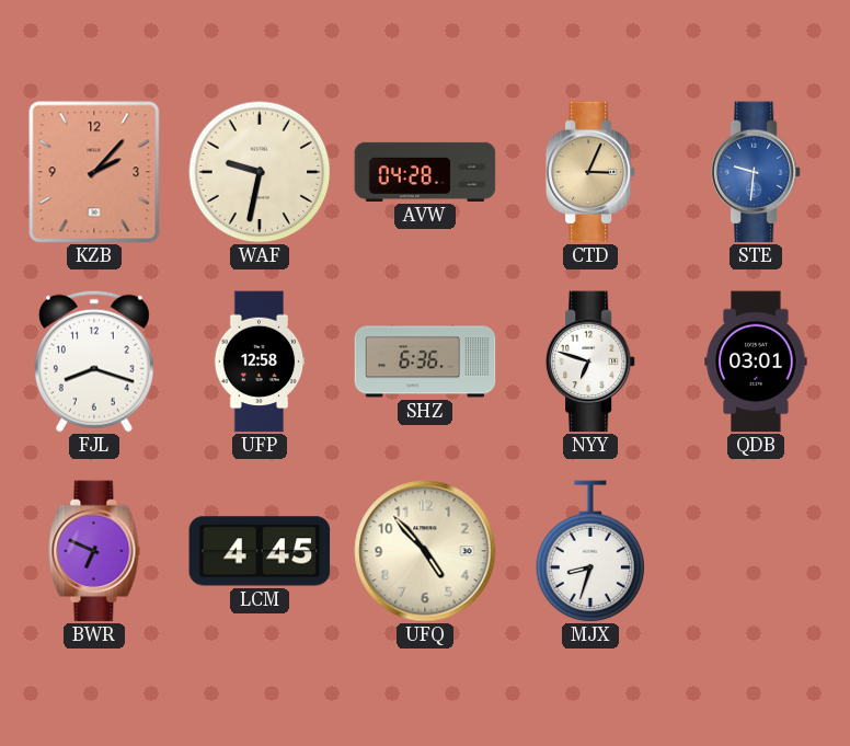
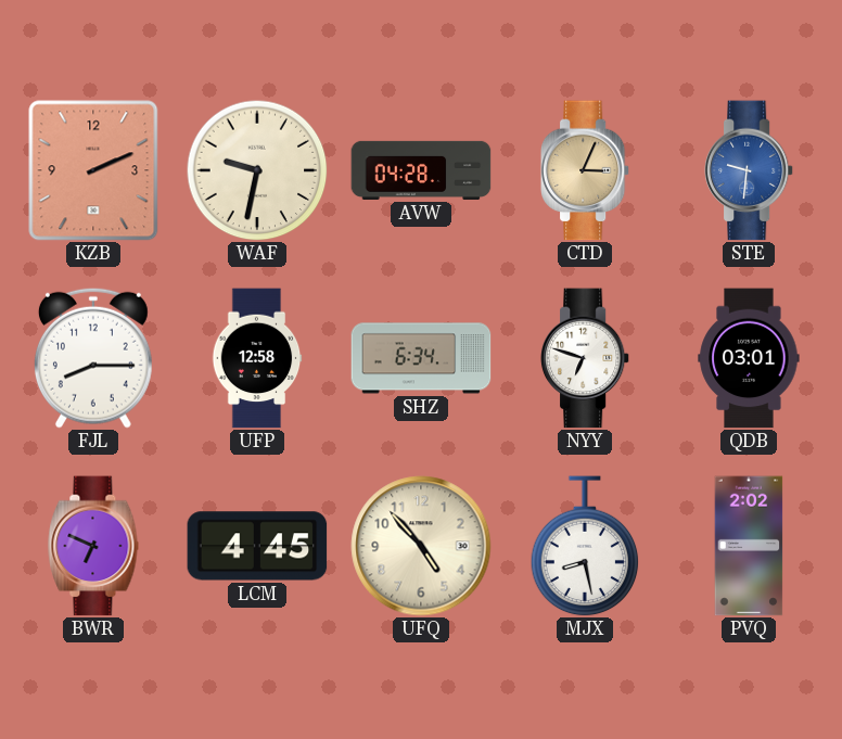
KZB: 2:07 -> 2:11 (93, 170)
FJL: 8:18 -> 8:15 (93, 358)
SHZ: 6:36 -> 6:34 (421, 358)
MJX: 8:33 -> 8:28 (585, 546)
PVQ: none -> 2:02 (749, 546)
